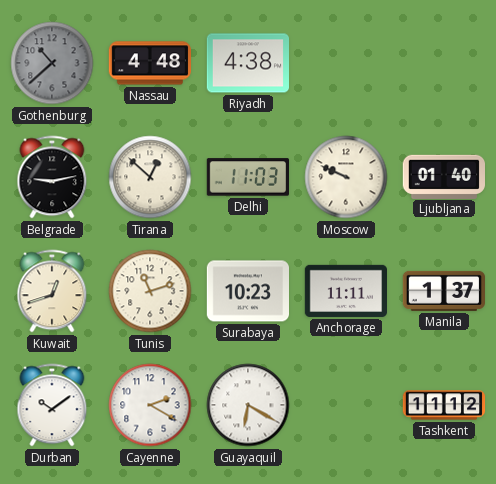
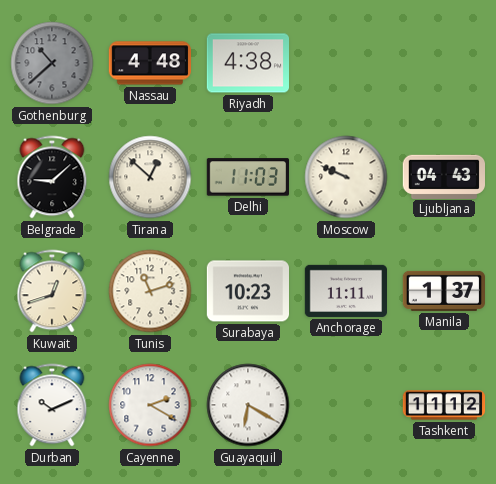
Belgrade: 9:13 -> 9:08 (52, 177)
Ljubljana: 01:40 -> 04:43 (443, 176)
Durban: 10:09 -> 10:11 (52, 405)
